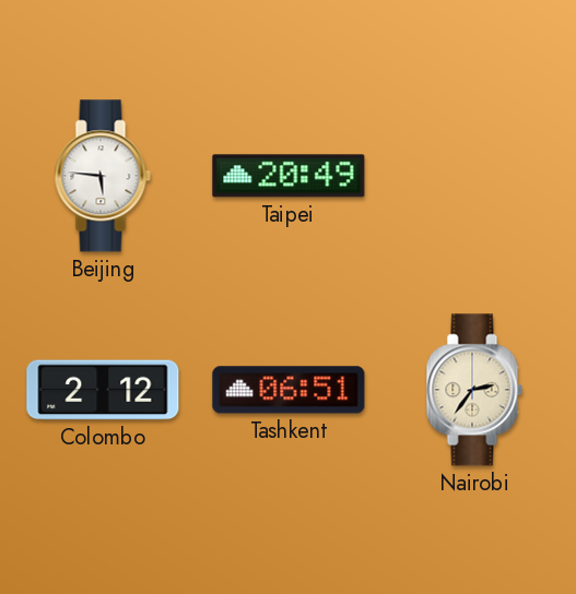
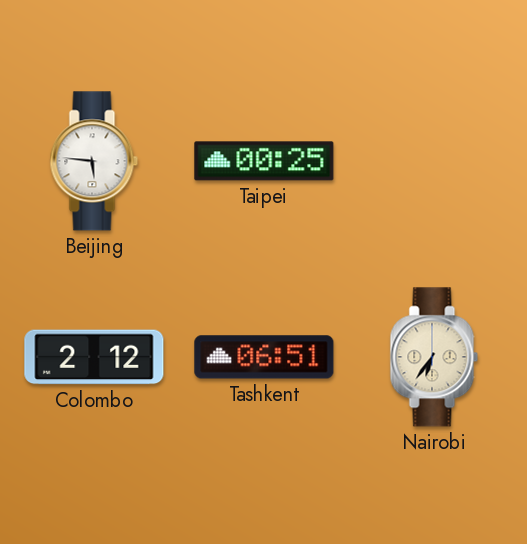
Taipei: 20:49 -> 00:25 (264, 161)
Nairobi: 2:36 -> 6:36 (434, 357)
